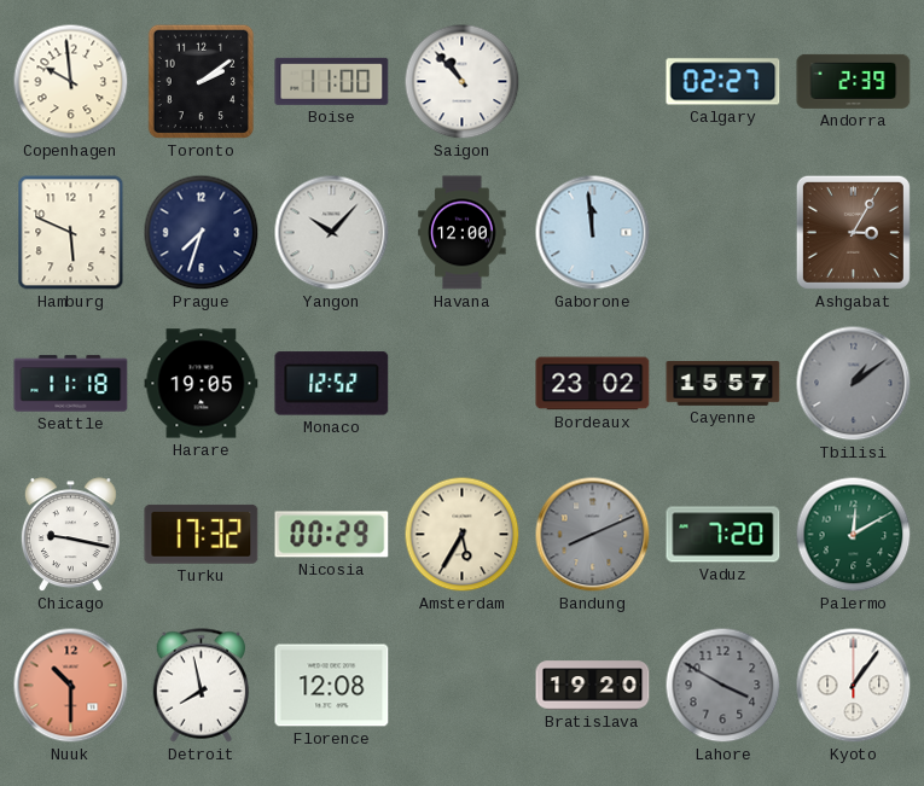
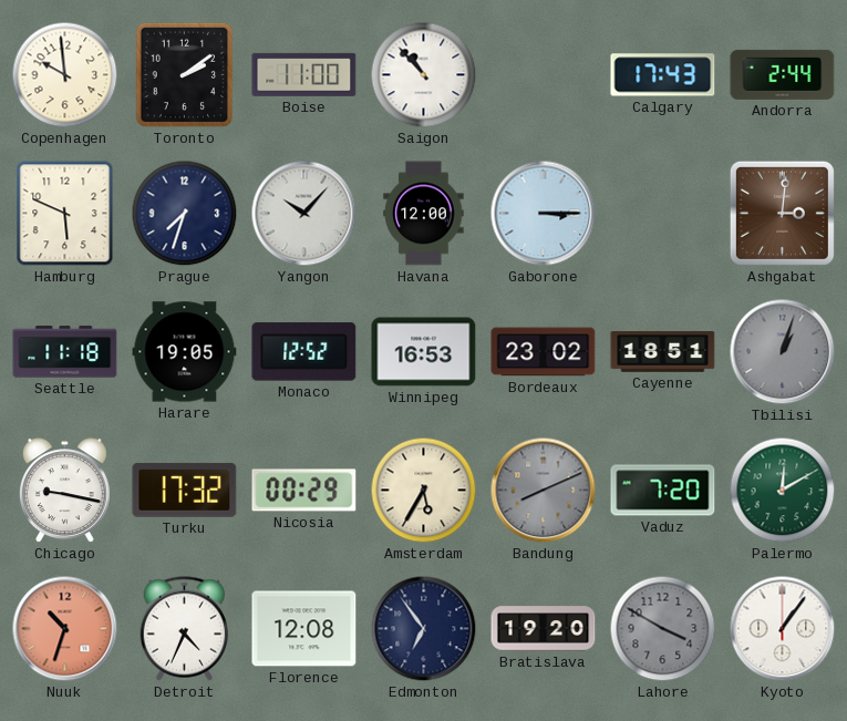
Calgary: 02:27 -> 17:43 (663, 75)
Andorra: 2:39 -> 2:44 (783, 74)
Gaborone: 11:59 -> 3:15 (544, 214)
Ashgabat: 3:05 -> 3:01 (782, 213)
Winnipeg: none -> 16:53 (424, 352)
Cayenne: 15:57 -> 18:51 (663, 352)
Tbilisi: 1:09 -> 1:03 (783, 352)
Nuuk: 10:30 -> 10:33 (65, 629)
Detroit: 7:58 -> 4:34 (185, 629)
Edmonton: none -> 6:54 (424, 629)
